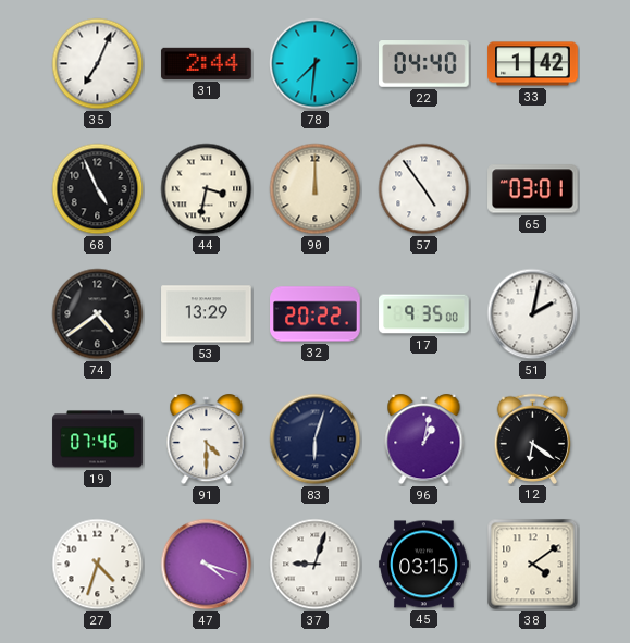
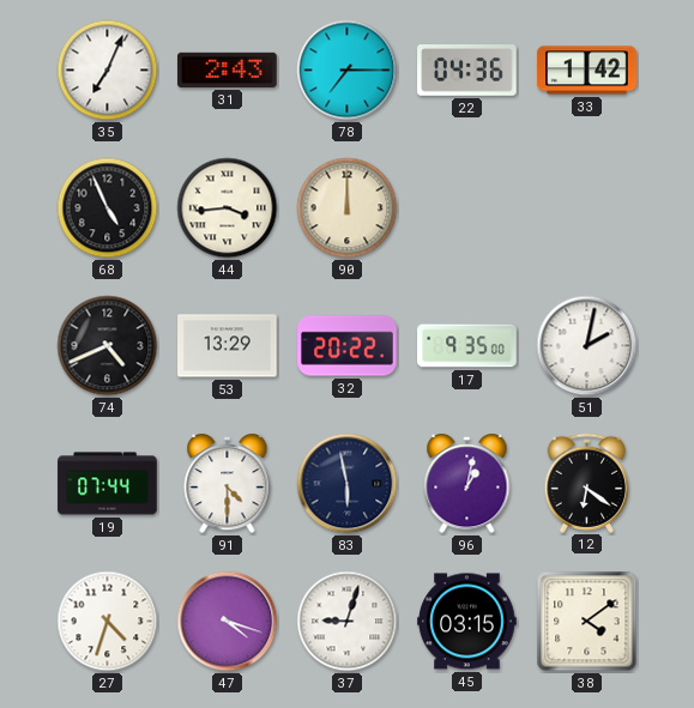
31: 2:44 -> 2:43 (228, 69)
78: 7:31 -> 7:15 (348, 71)
22: 04:40 -> 04:36 (467, 71)
44: 3:32 -> 3:44 (228, 208)
57: 4:54 -> none (424, 189)
65: 03:01 -> none (533, 189)
74: 4:39 -> 4:41 (108, 346)
19: 07:46 -> 07:44 (108, 484)
83: 6:03 -> 5:58 (348, 484)
